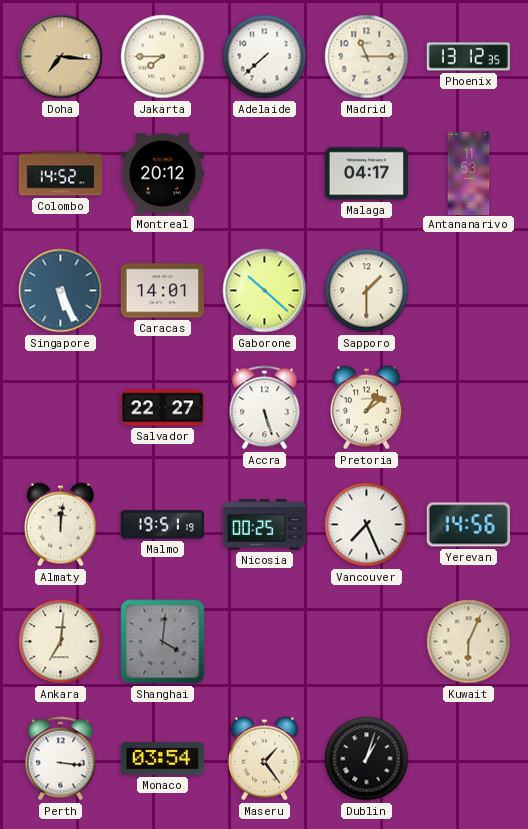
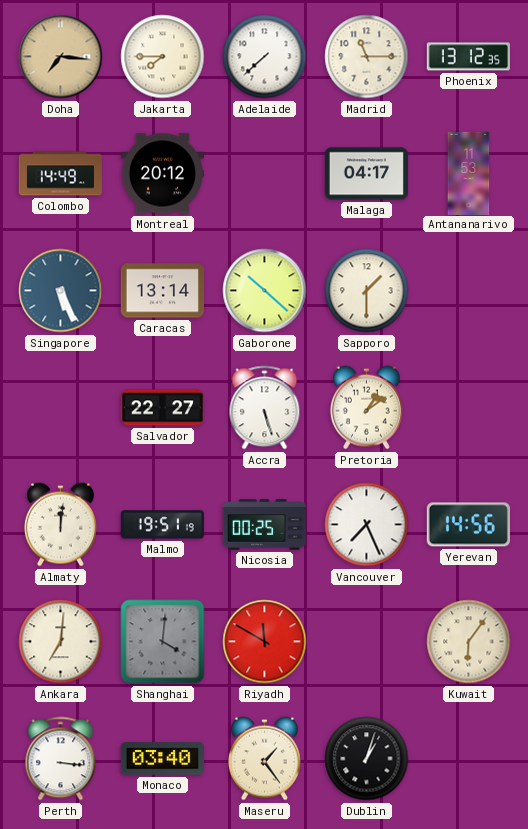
Colombo: 14:52 -> 14:49 (60, 174)
Caracas: 14:01 -> 13:14 (162, 291)
Riyadh: none -> 11:50 (265, 642)
Kuwait: 6:04 -> 6:06 (469, 642)
Monaco: 03:54 -> 03:40 (162, 759)
